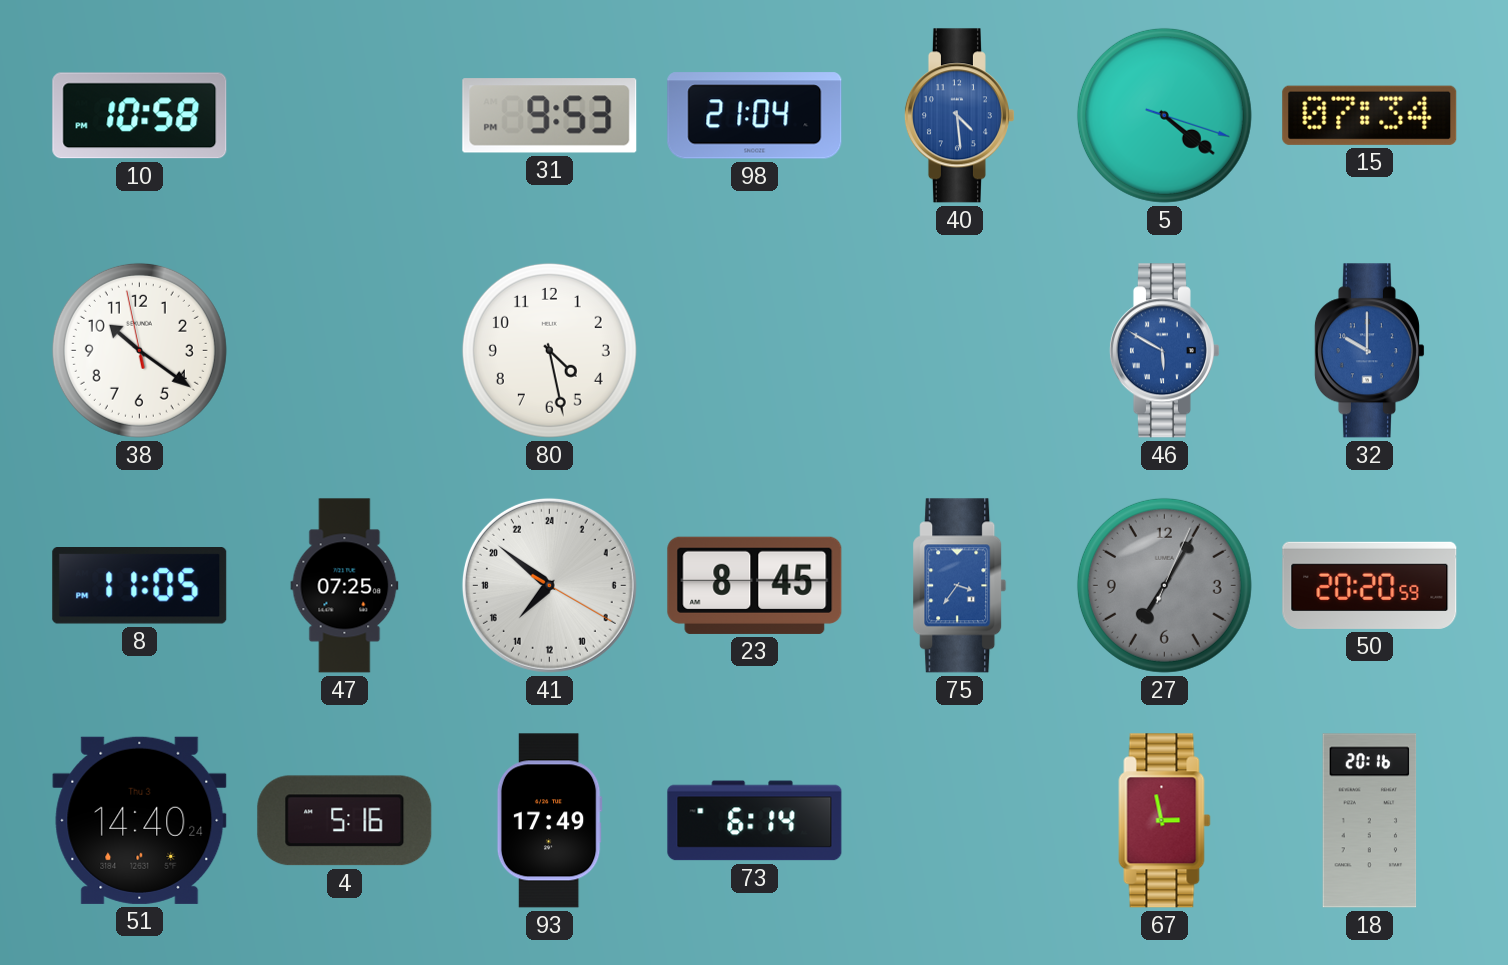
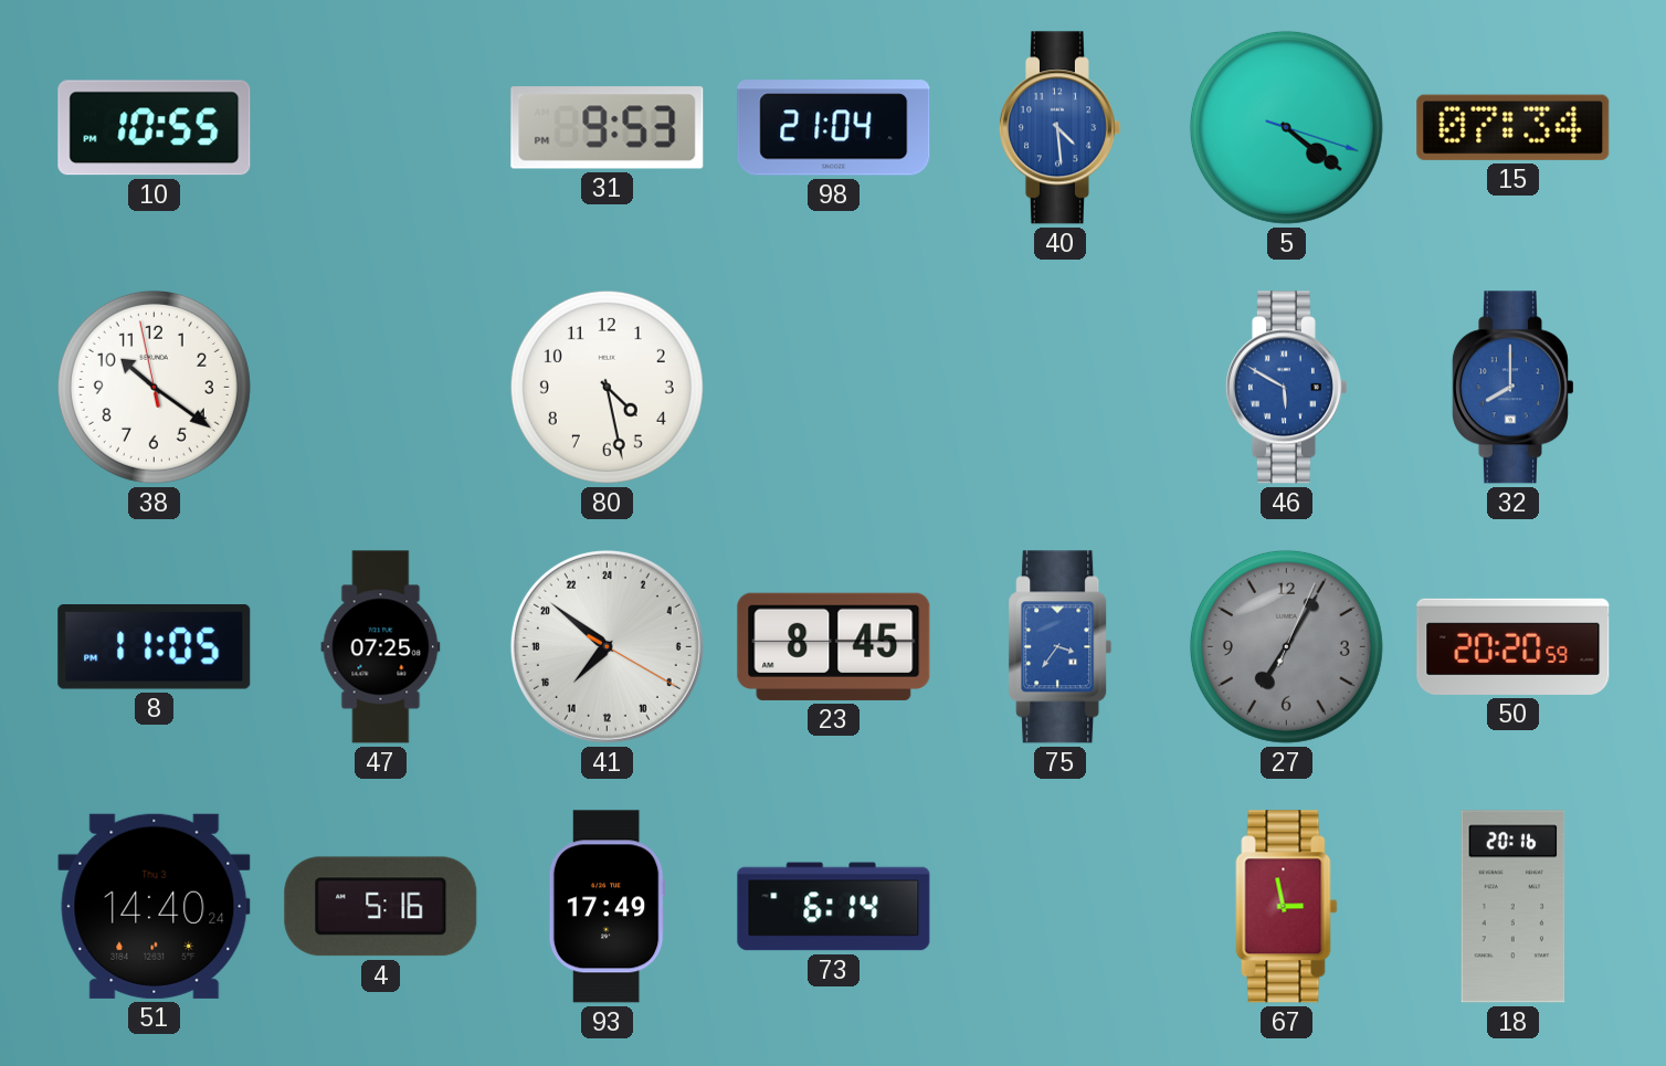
10: 10:58 -> 10:55 (155, 128)
32: 10:00 -> 8:00 (1512, 388)
